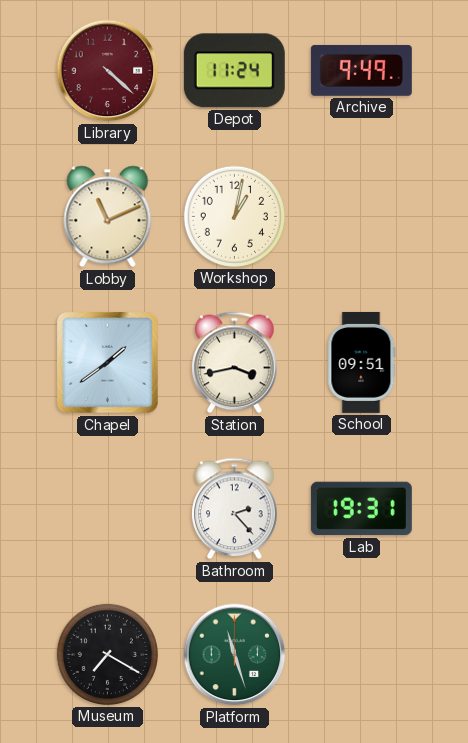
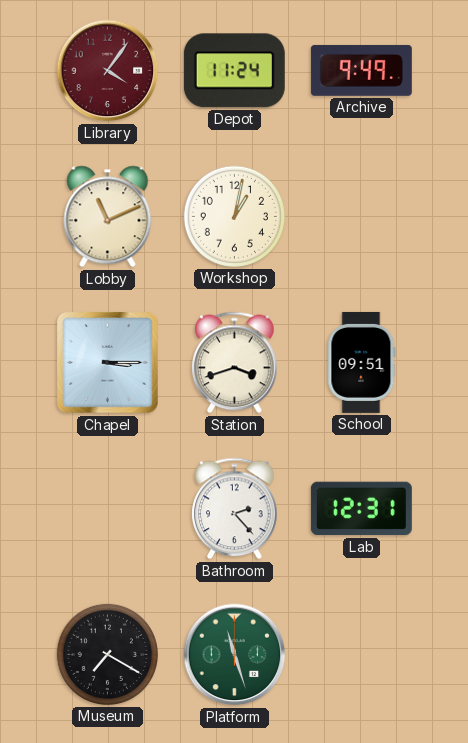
Library: 4:22 -> 4:06 (108, 71)
Chapel: 1:39 -> 3:15 (108, 363)
Station: 3:43 -> 3:42 (235, 363)
Lab: 19:31 -> 12:31 (361, 509)
